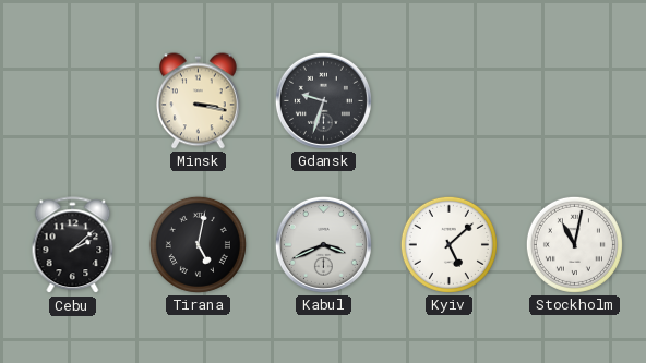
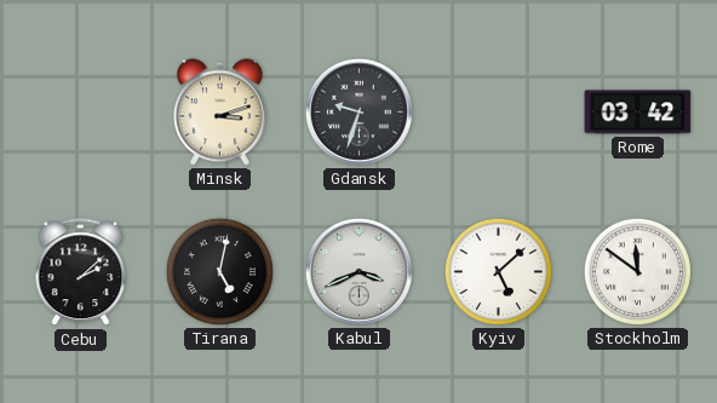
Minsk: 3:17 -> 3:12 (220, 113)
Rome: none -> 03:42 (638, 113)
Stockholm: 11:02 -> 11:51 (637, 271)
